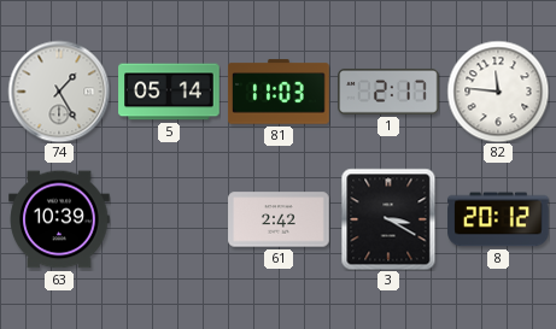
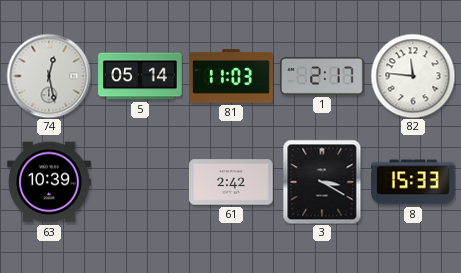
74: 1:25 -> 12:28 (49, 76)
8: 20:12 -> 15:33 (413, 182)
